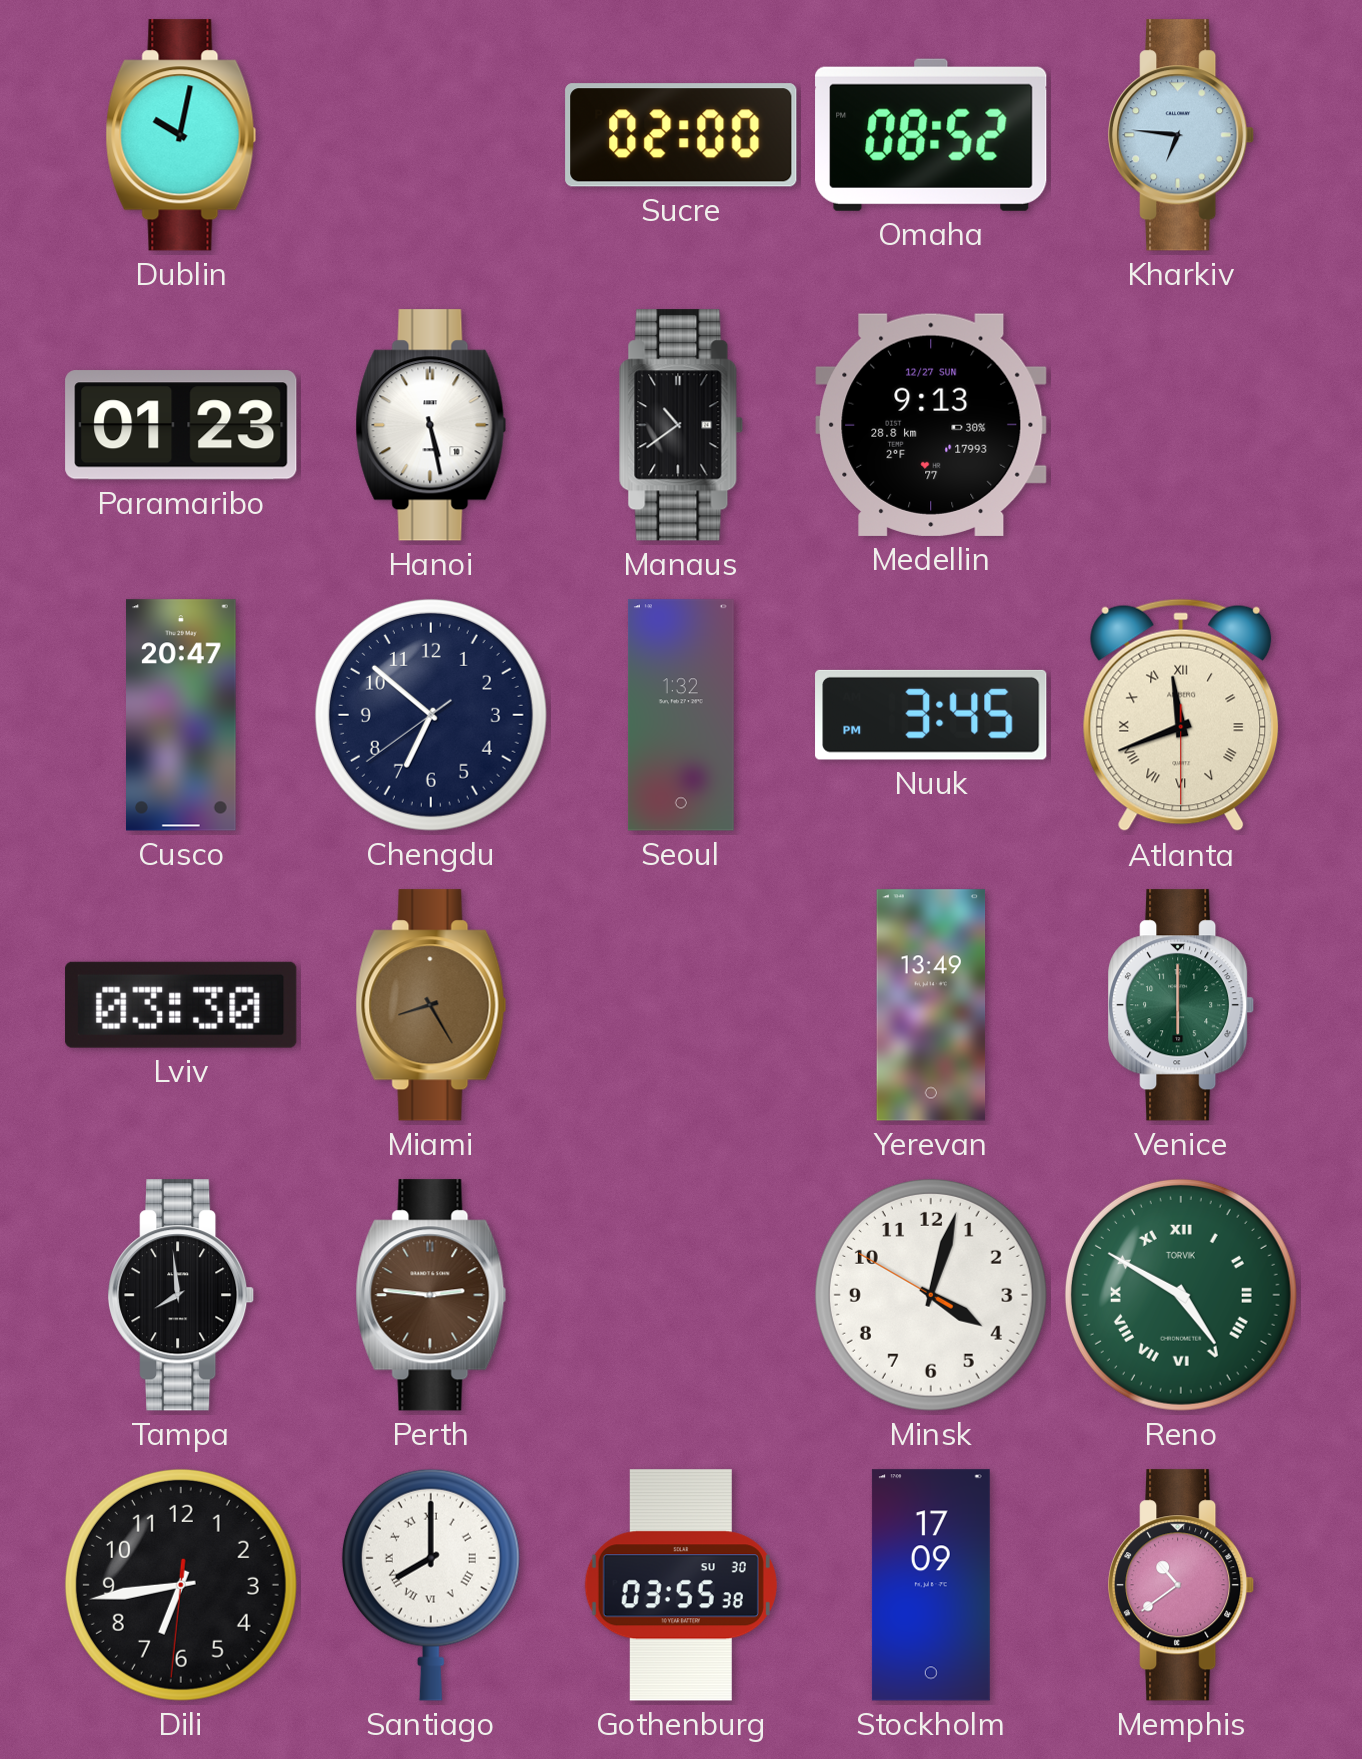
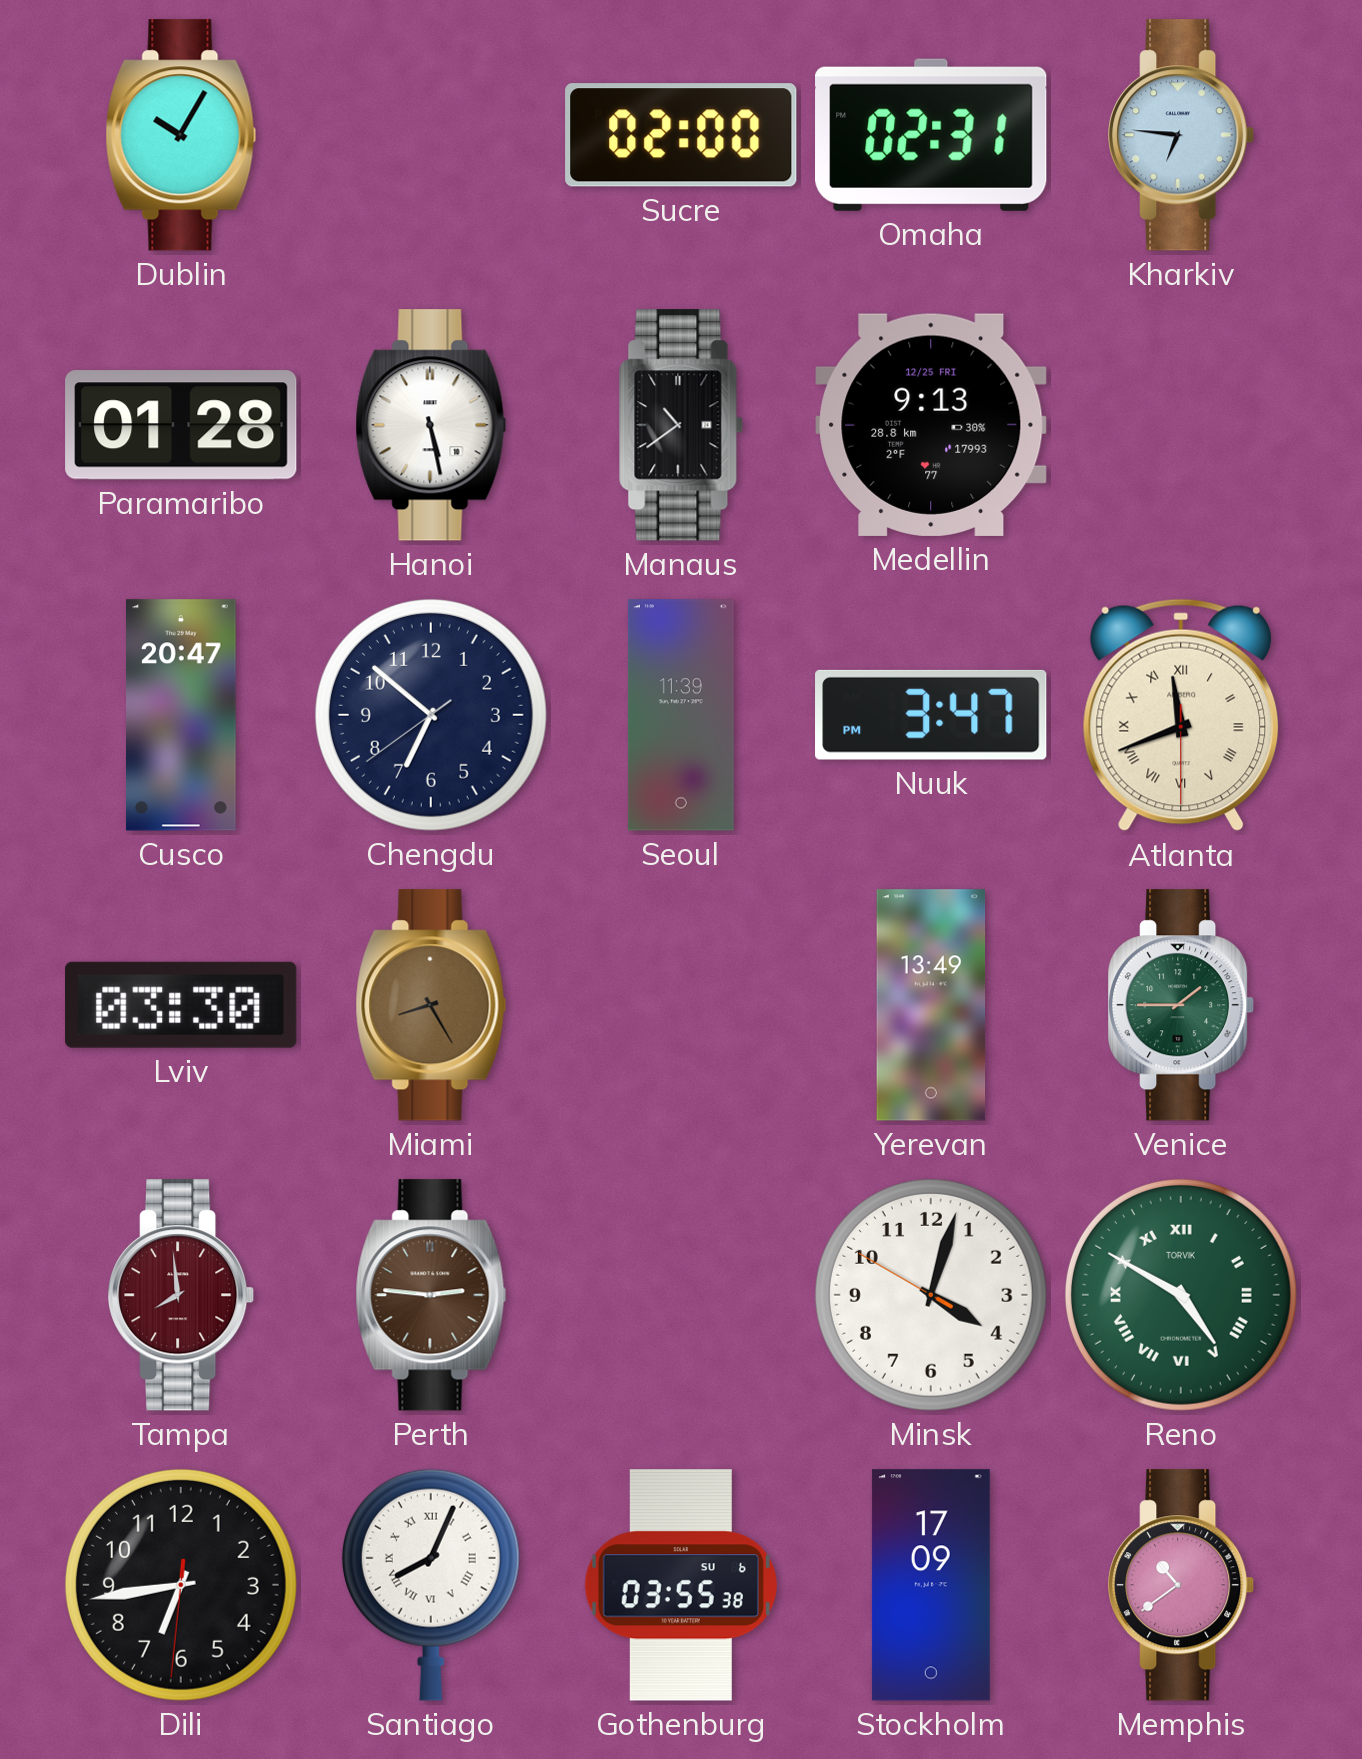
Dublin: 10:02 -> 10:05 (181, 135)
Omaha: 08:52 -> 02:31 (931, 135)
Paramaribo: 01:23 -> 01:28 (181, 425)
Medellin date: 12/27 SUN -> 12/25 FRI (931, 425)
Seoul: 1:32 -> 11:39 (681, 715)
Nuuk: 3:45 -> 3:47 (931, 715)
Venice: 6:00 -> 1:45 (1182, 1005)
Tampa dial: black -> burgundy (182, 1295)
Santiago: 8:00 -> 8:04 (431, 1585)
Gothenburg date: SU 30 -> SU 6 (681, 1585)
